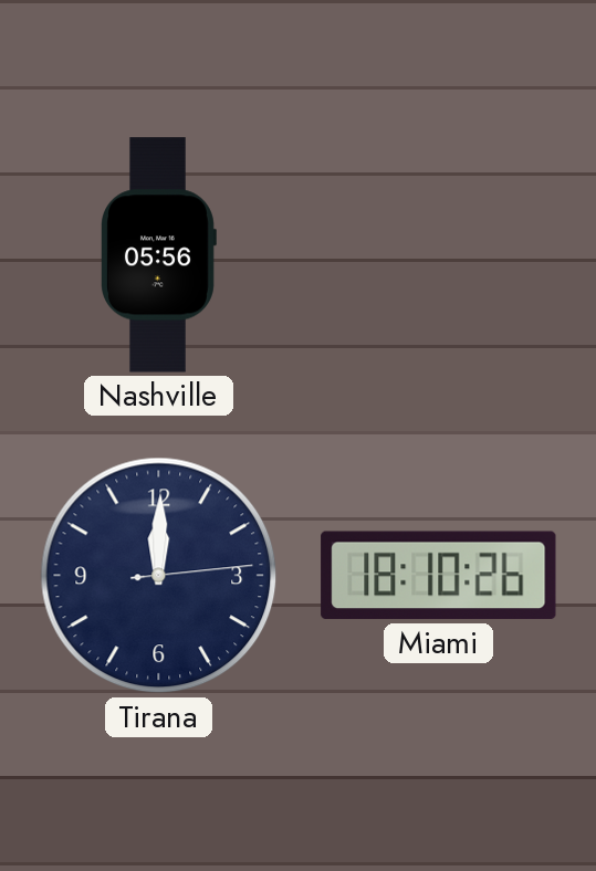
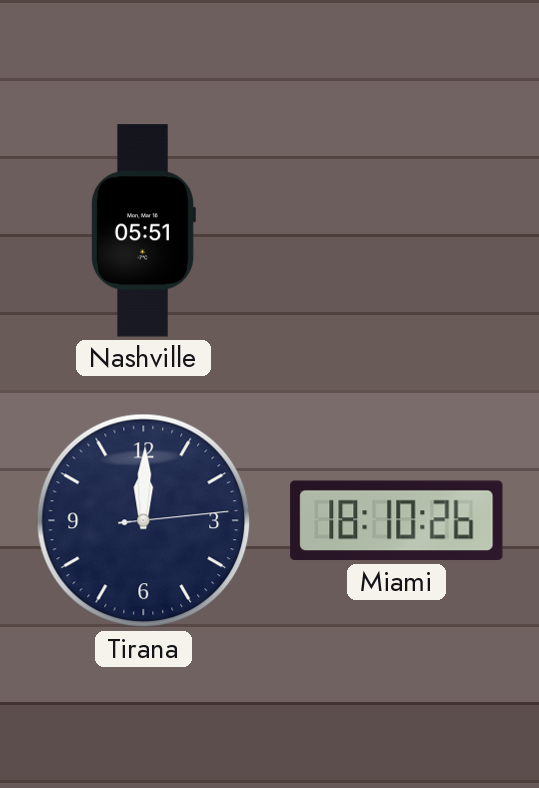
Nashville: 05:56 -> 05:51 (144, 231)
